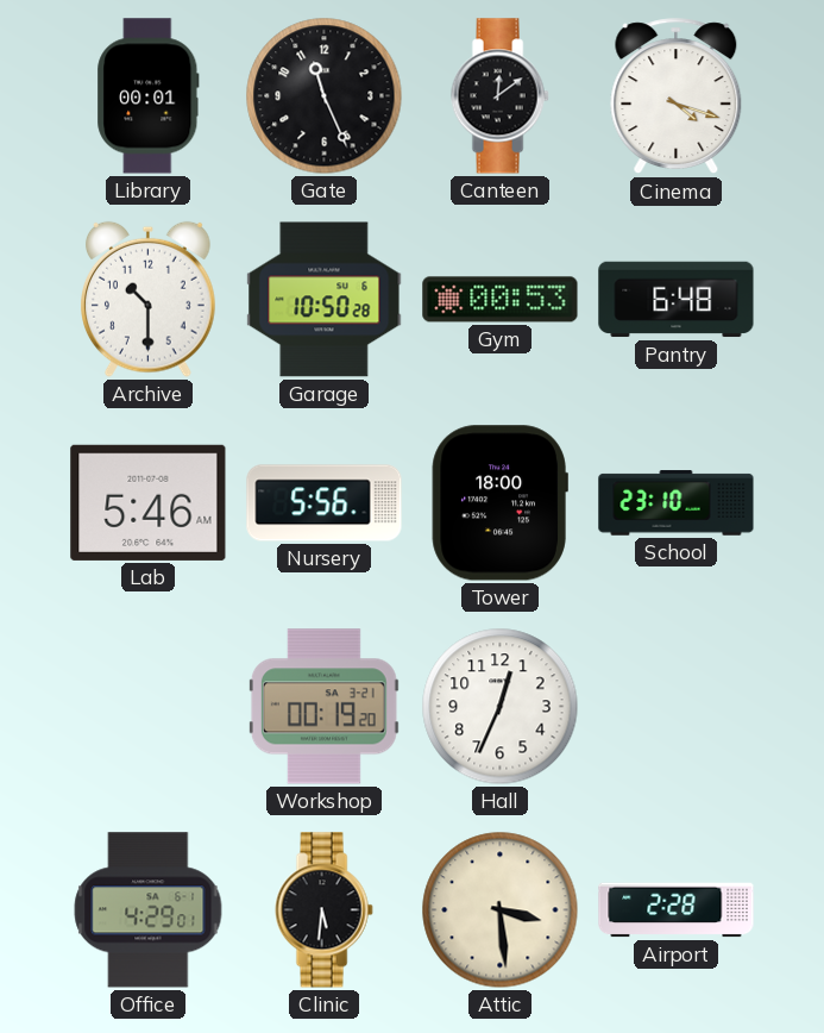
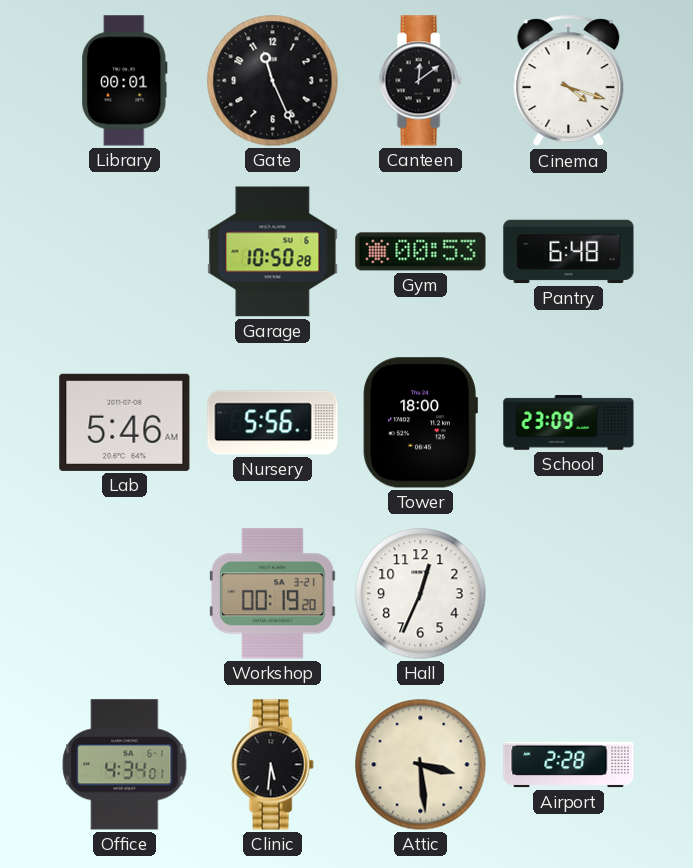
Archive: 10:30 -> none (149, 299)
School: 23:10 -> 23:09 (569, 423)
Office: 4:29 -> 4:34 (125, 765)
